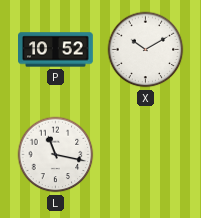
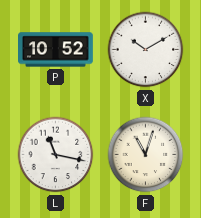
F: none -> 11:03 (146, 155)
